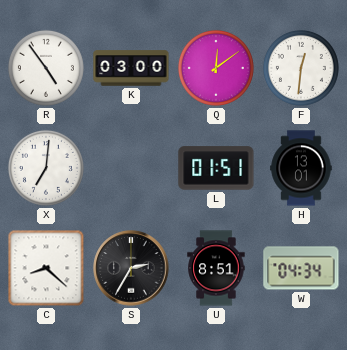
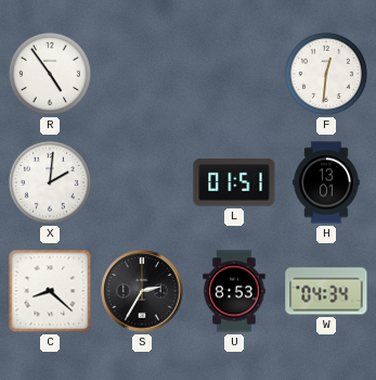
K: 03:00 -> none (131, 68)
Q: 12:09 -> none (216, 68)
X: 7:01 -> 2:01 (50, 182)
U: 8:51 -> 8:53 (234, 291)
